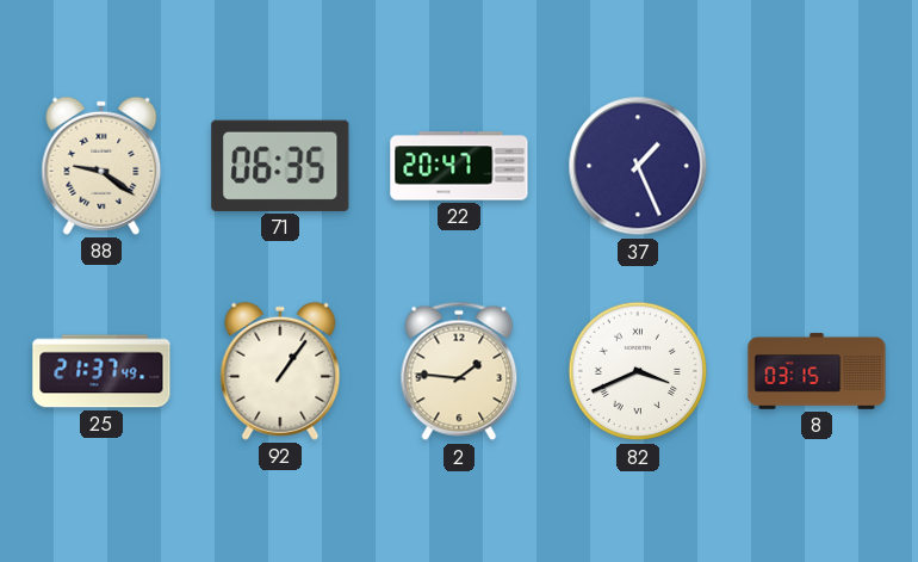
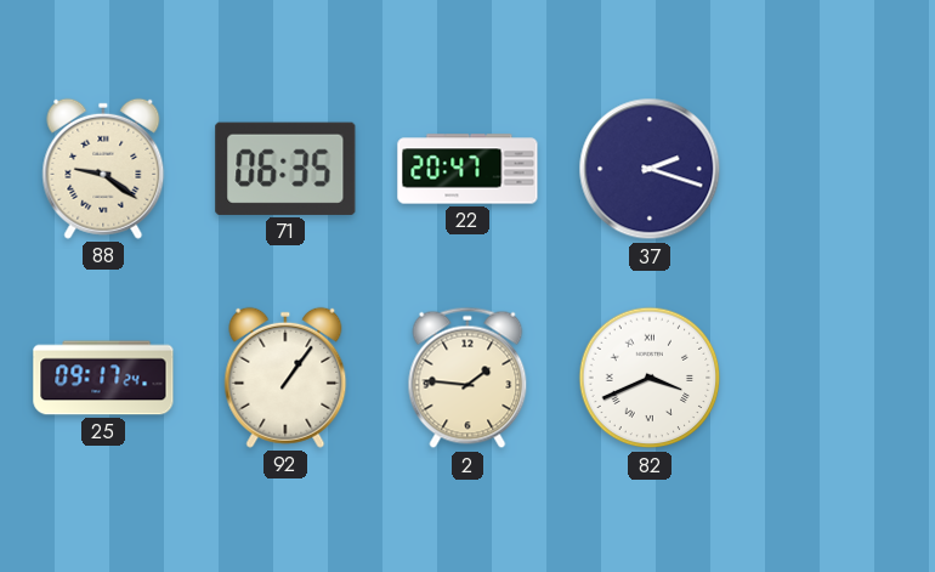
37: 1:26 -> 2:18 (650, 169)
25: 21:37 -> 09:17 (103, 378)
8: 03:15 -> none (817, 371)
